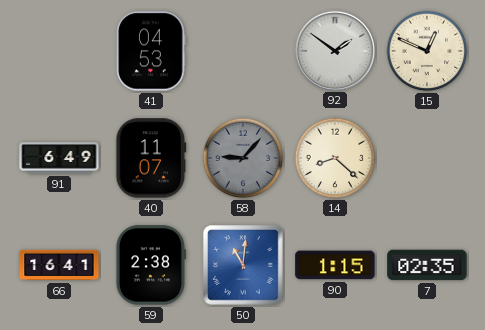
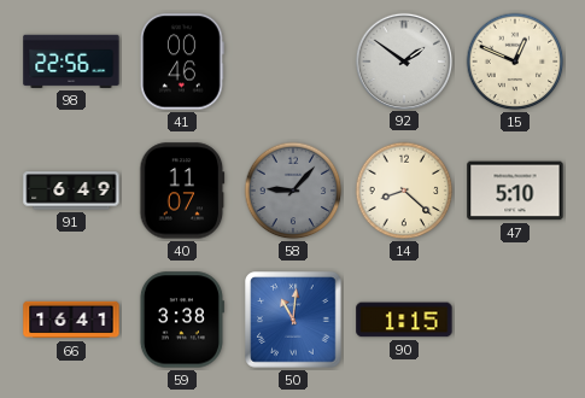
98: none -> 22:56 (71, 62)
41: 04:53 -> 00:46 (182, 62)
47: none -> 5:10 (515, 191)
59: 2:38 -> 3:38 (181, 320)
7: 02:35 -> none (427, 265)
